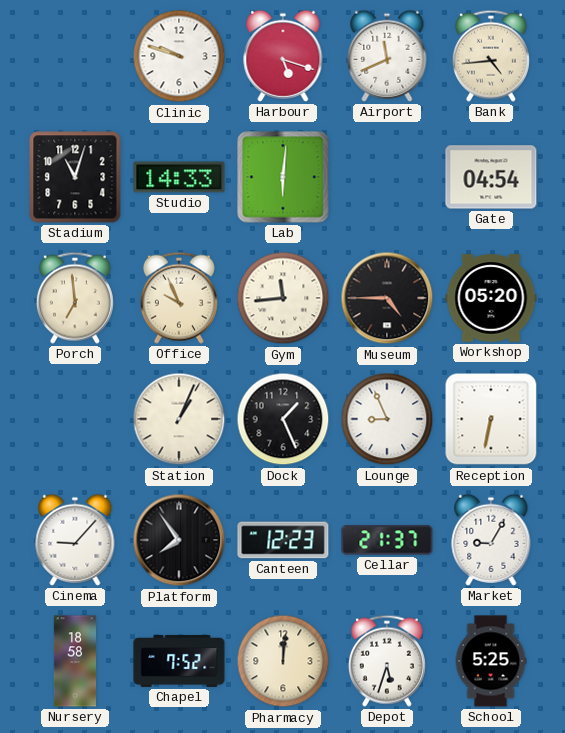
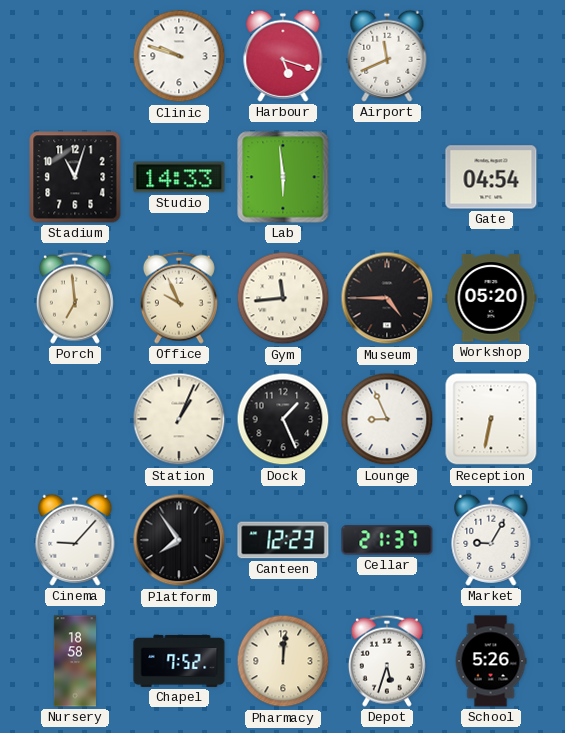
Bank: 4:44 -> none (491, 56)
Lab: 6:01 -> 5:59 (283, 177)
School: 5:25 -> 5:26 (491, 661)
